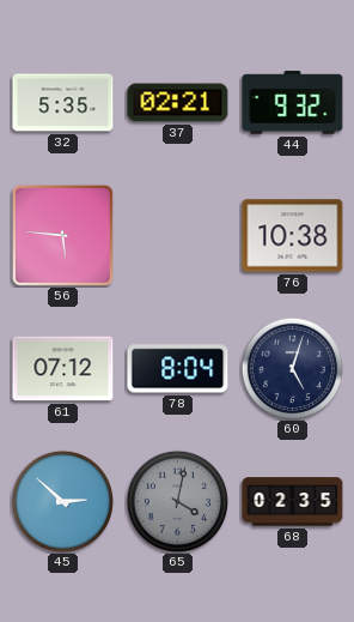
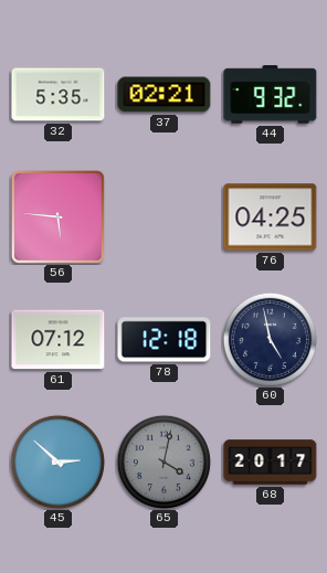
76: 10:38 -> 04:25 (271, 217)
78: 8:04 -> 12:18 (165, 340)
60: 5:03 -> 4:58 (270, 339)
68: 02:35 -> 20:17 (271, 463)
